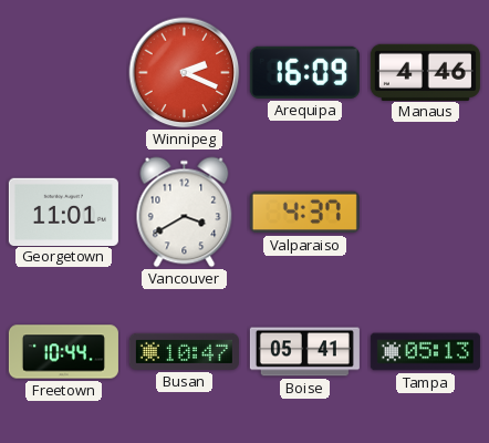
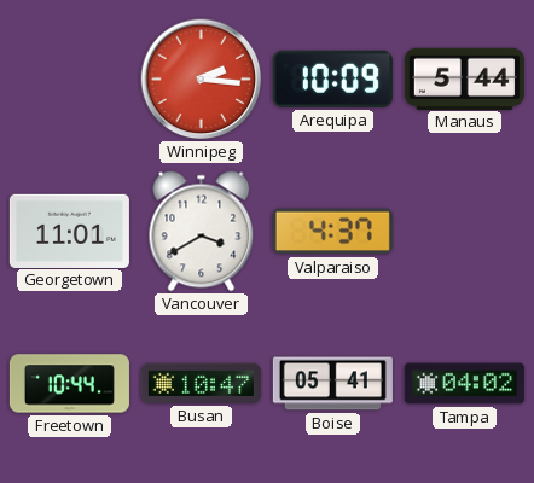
Winnipeg: 2:19 -> 2:16 (202, 80)
Arequipa: 16:09 -> 10:09 (332, 78)
Manaus: 4:46 -> 5:44 (464, 78)
Tampa: 05:13 -> 04:02 (464, 384)
